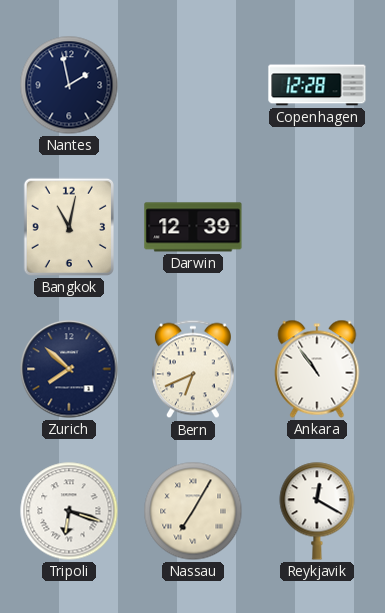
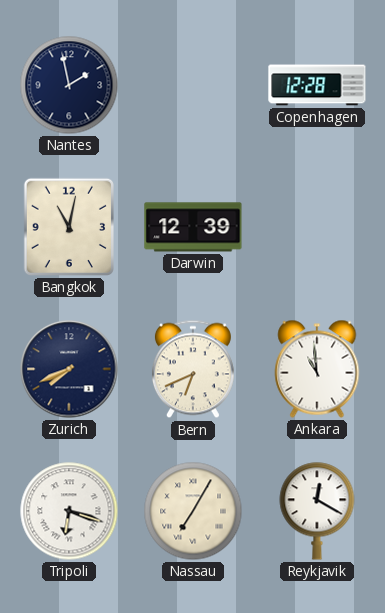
Zurich: 7:52 -> 7:41 (69, 369)
Ankara: 10:54 -> 10:59 (317, 369)
